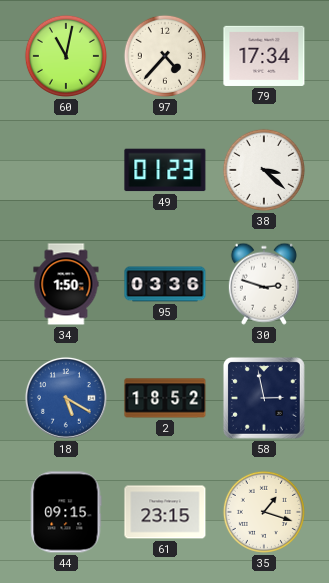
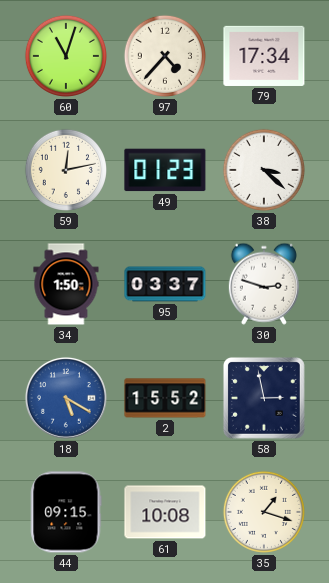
60: 11:02 -> 11:03 (66, 56)
59: none -> 12:13 (66, 170)
95: 03:36 -> 03:37 (165, 284)
2: 18:52 -> 15:52 (165, 398)
61: 23:15 -> 10:08 (165, 512)
